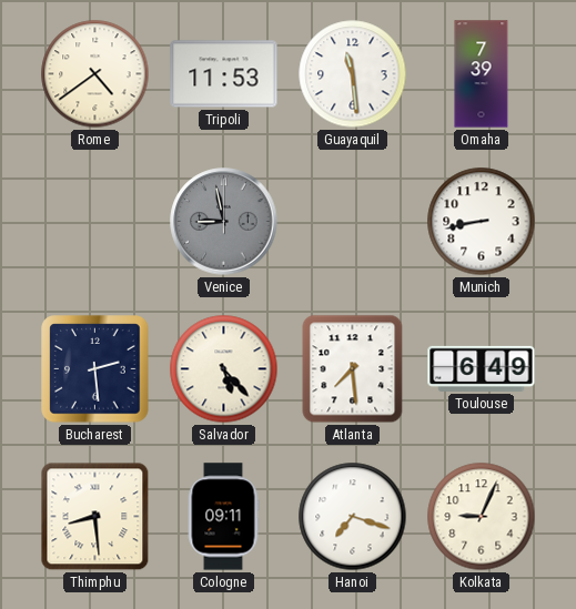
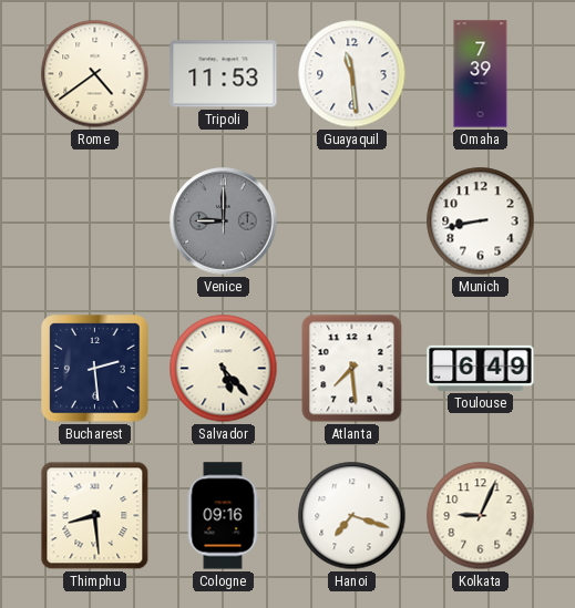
Venice: 8:58 -> 9:00 (224, 221)
Cologne: 09:11 -> 09:16 (223, 516)
